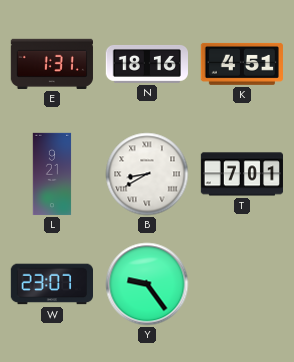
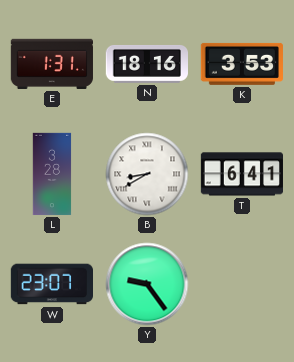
K: 4:51 -> 3:53 (241, 64)
L: 9:21 -> 3:28 (52, 174)
T: 7:01 -> 6:41 (241, 174)
